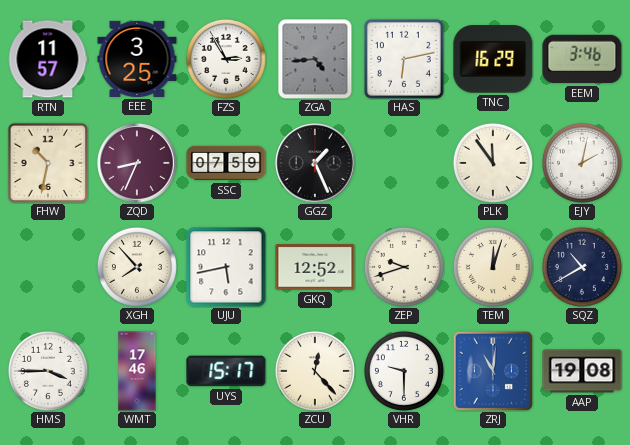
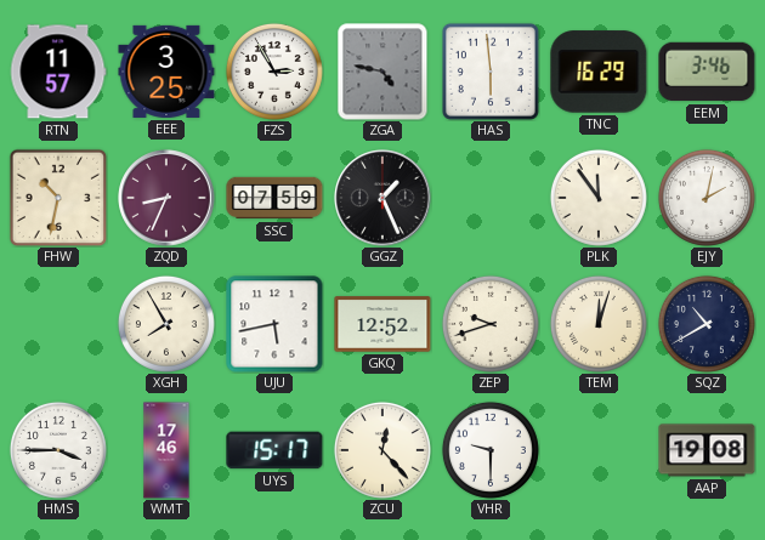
ZGA: 4:44 -> 4:47 (382, 72)
HAS: 6:13 -> 5:59 (491, 72)
XGH: 7:53 -> 7:55 (166, 324)
ZRJ: 11:01 -> none (493, 371)
